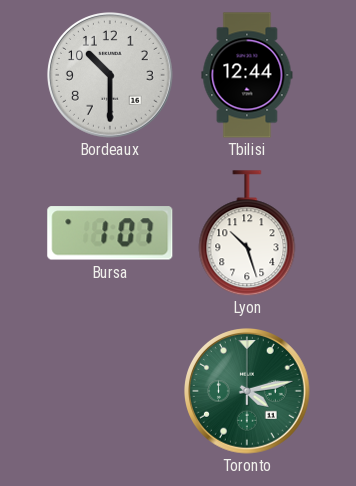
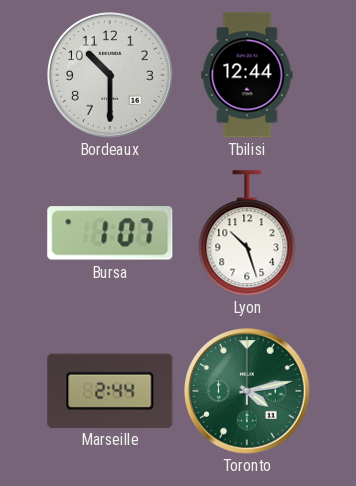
Marseille: none -> 2:44 (110, 390)
